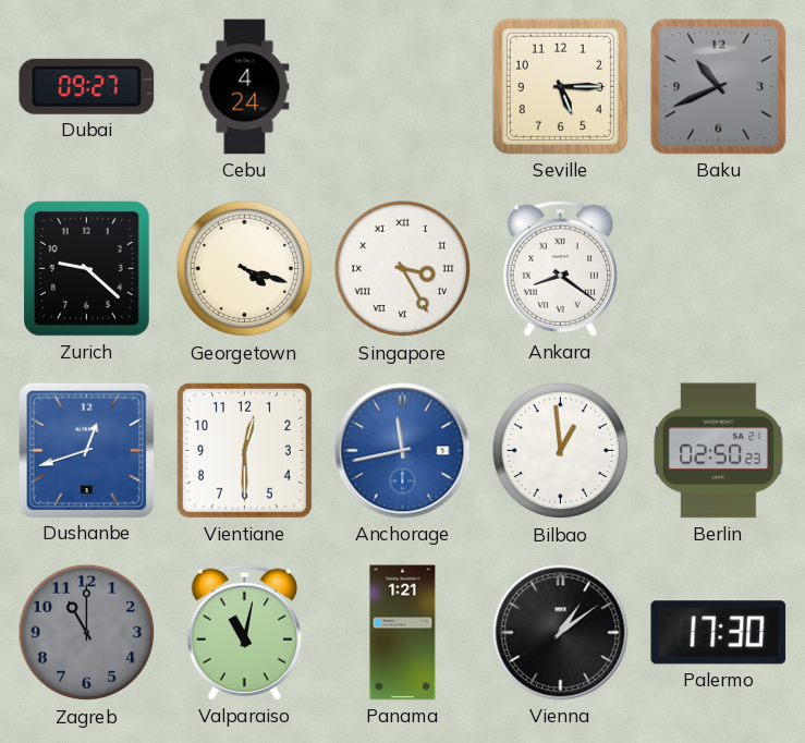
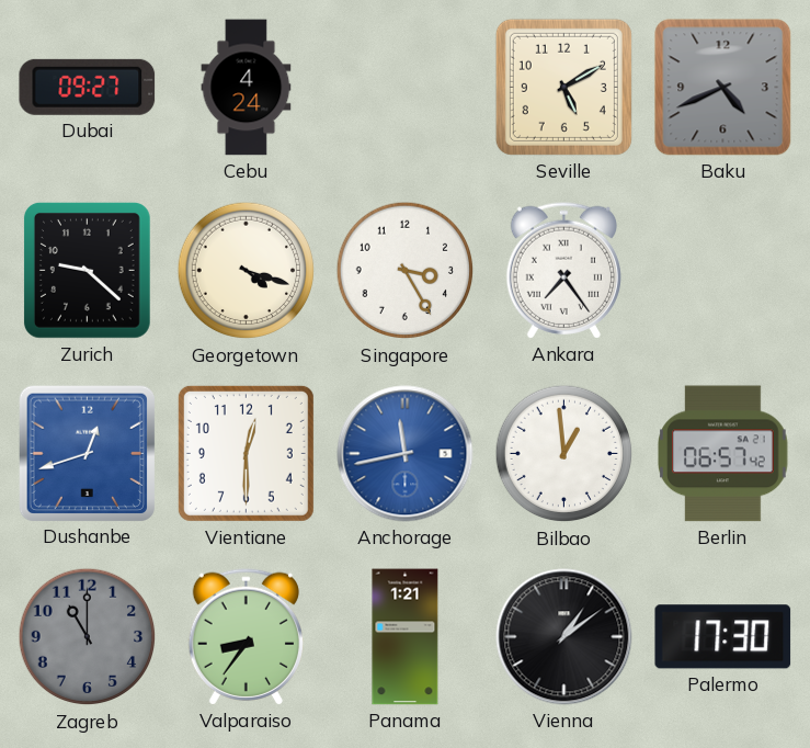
Seville: 5:15 -> 5:10 (563, 87)
Baku: 10:41 -> 4:41 (723, 88)
Singapore numerals: Roman -> Arabic (406, 271)
Ankara: 8:21 -> 7:24 (563, 270)
Berlin: 02:50 -> 06:57 (723, 454)
Valparaiso: 11:02 -> 8:36 (246, 636)
